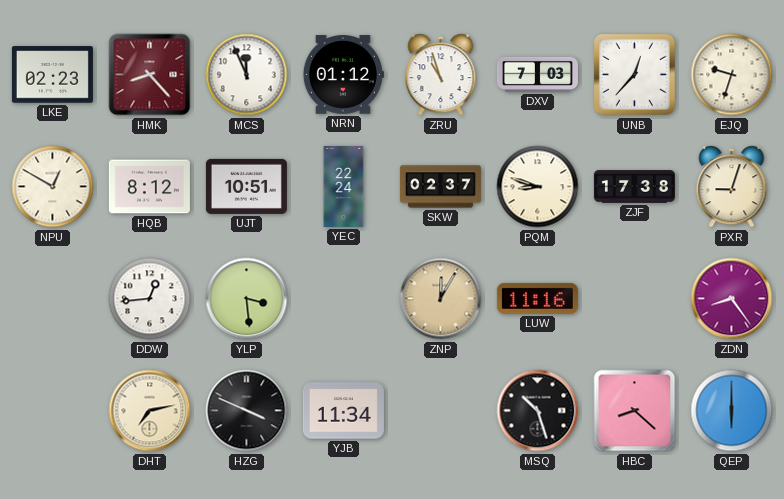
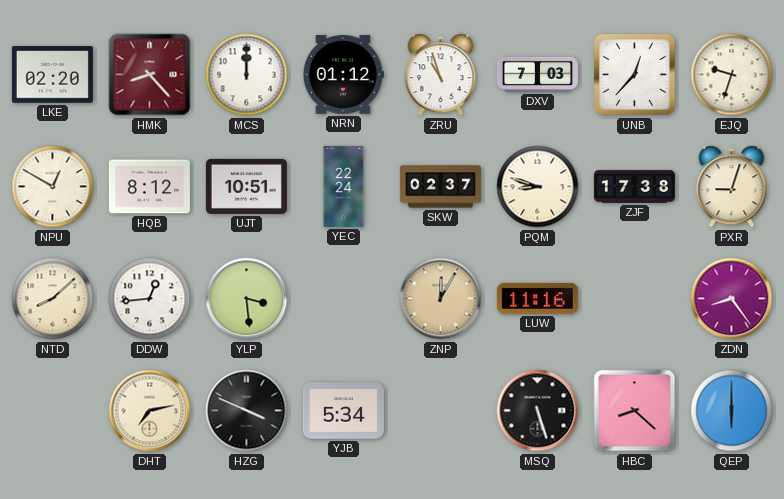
LKE: 02:23 -> 02:20 (52, 75)
MCS: 11:56 -> 12:00 (247, 75)
NTD: none -> 8:08 (53, 299)
YJB: 11:34 -> 5:34 (343, 411)
MSQ: 10:27 -> 5:27 (538, 411)
